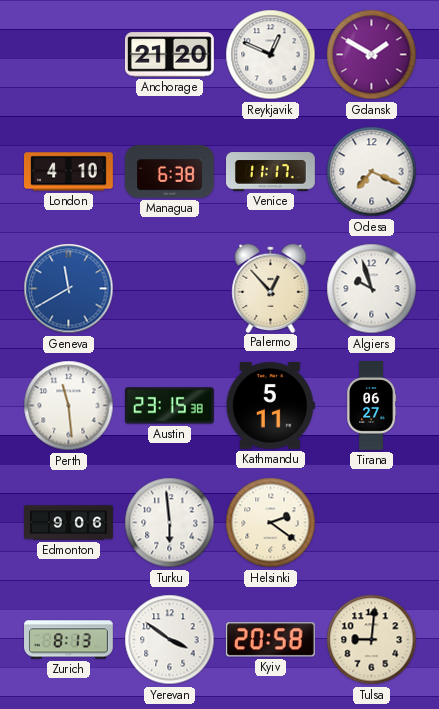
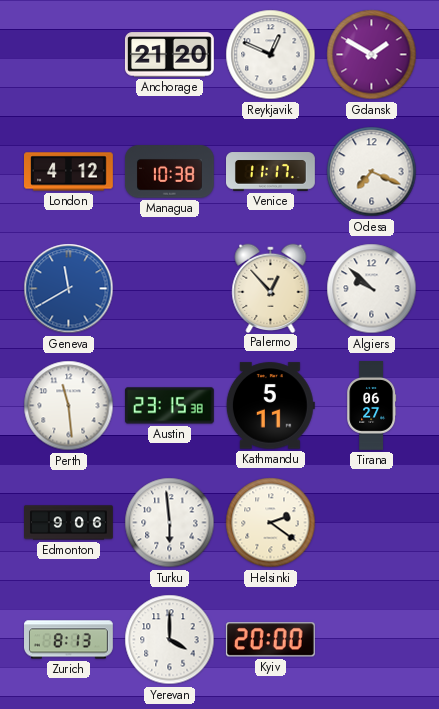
London: 4:10 -> 4:12 (69, 172)
Managua: 6:38 -> 10:38 (169, 172)
Algiers: 9:57 -> 9:52 (372, 289)
Yerevan: 3:51 -> 4:00 (170, 640)
Kyiv: 20:58 -> 20:00 (270, 640)
Tulsa: 9:01 -> none (372, 640)
